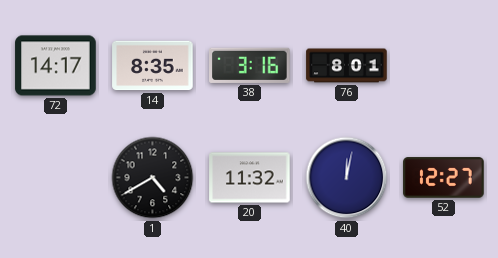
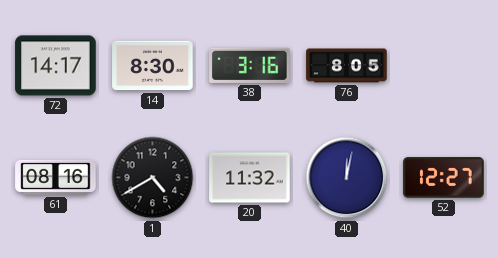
14: 8:35 -> 8:30 (153, 66)
76: 8:01 -> 8:05 (347, 66)
61: none -> 08:16 (56, 177)
